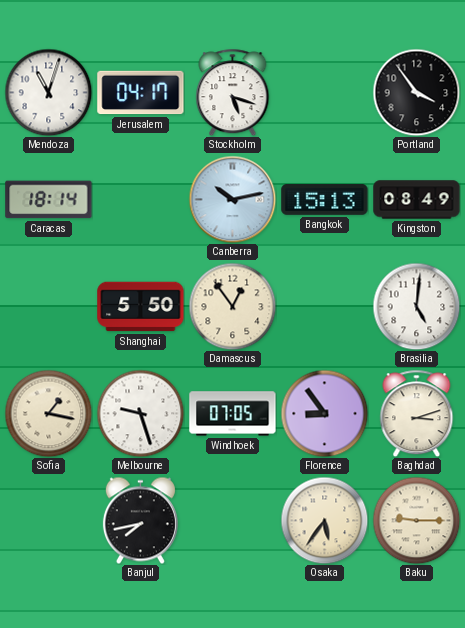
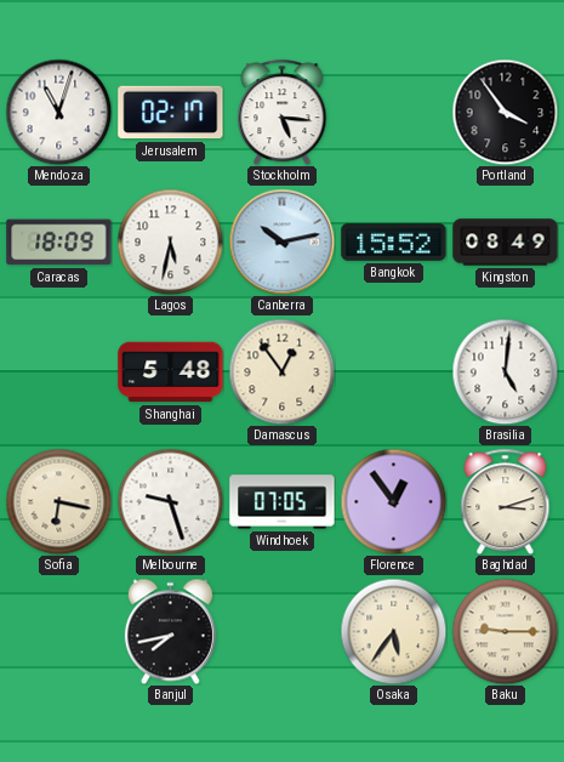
Jerusalem: 04:17 -> 02:17 (171, 113)
Stockholm: 5:18 -> 5:16 (283, 112)
Caracas: 18:14 -> 18:09 (59, 243)
Lagos: none -> 5:32 (170, 241)
Bangkok: 15:13 -> 15:52 (394, 243)
Shanghai: 5:50 -> 5:48 (171, 373)
Sofia: 1:17 -> 6:17 (58, 501)
Florence: 8:54 -> 12:54 (393, 501)
